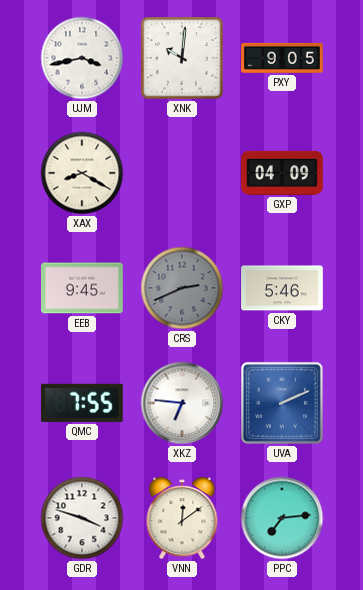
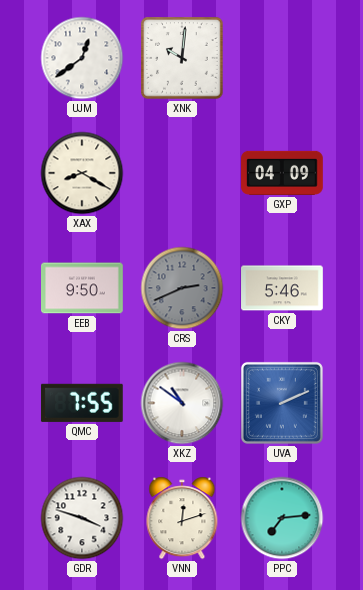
UJM: 3:43 -> 12:39 (82, 58)
PXY: 9:05 -> none (282, 58)
EEB: 9:45 -> 9:50 (82, 288)
XKZ: 6:46 -> 10:51 (182, 403)
VNN: 12:09 -> 12:12 (182, 518)
